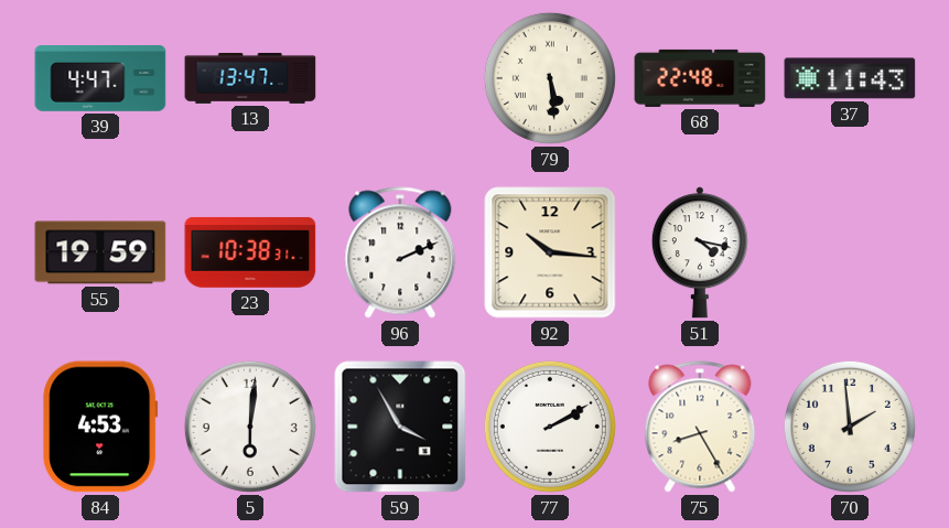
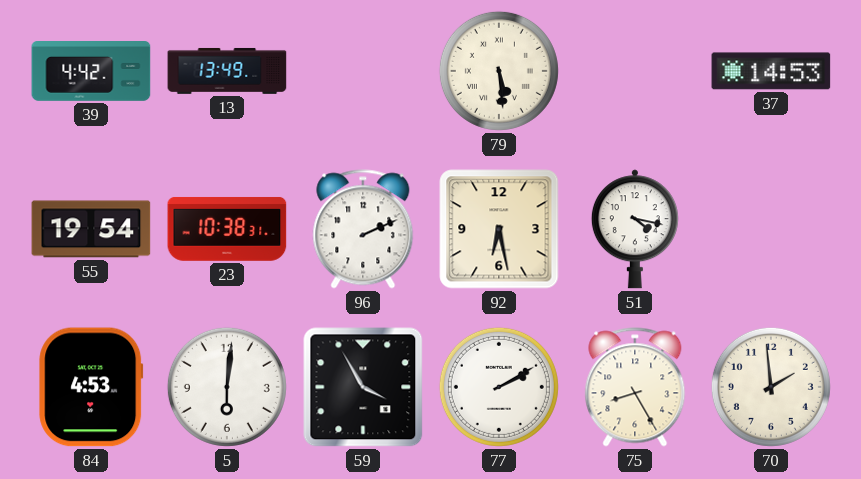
39: 4:47 -> 4:42 (91, 72)
13: 13:47 -> 13:49 (227, 71)
68: 22:48 -> none (700, 78)
37: 11:43 -> 14:53 (771, 71)
55: 19:59 -> 19:54 (91, 229)
92: 10:16 -> 6:28 (499, 229)
